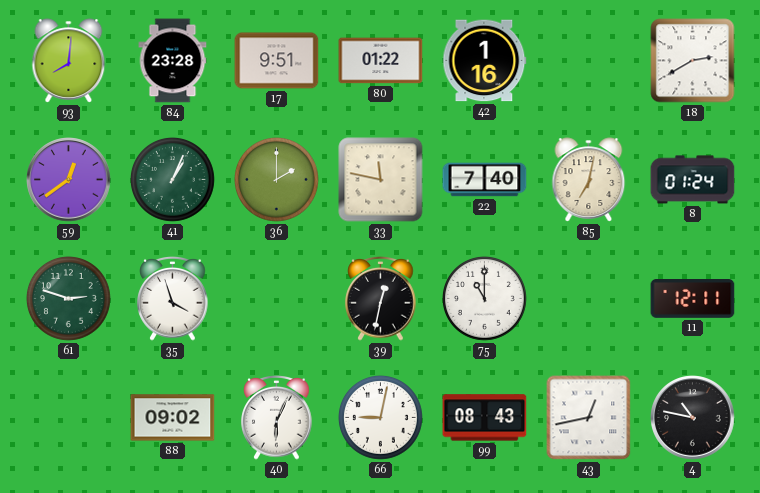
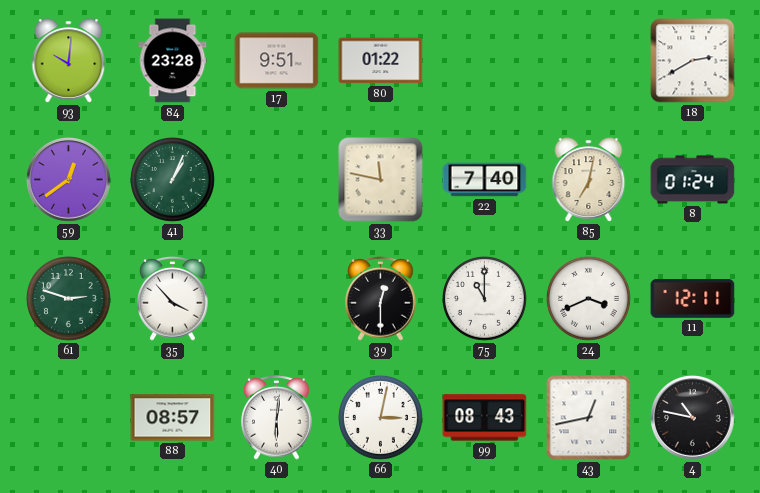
93: 8:01 -> 10:01 (69, 61)
42: 1:16 -> none (485, 61)
36: 2:00 -> none (276, 179)
35: 3:57 -> 3:53 (173, 299)
39: 12:32 -> 12:30 (381, 299)
24: none -> 3:41 (588, 298)
88: 09:02 -> 08:57 (173, 418)
40: 6:04 -> 6:01 (277, 418)
66: 9:02 -> 3:02 (380, 417)
